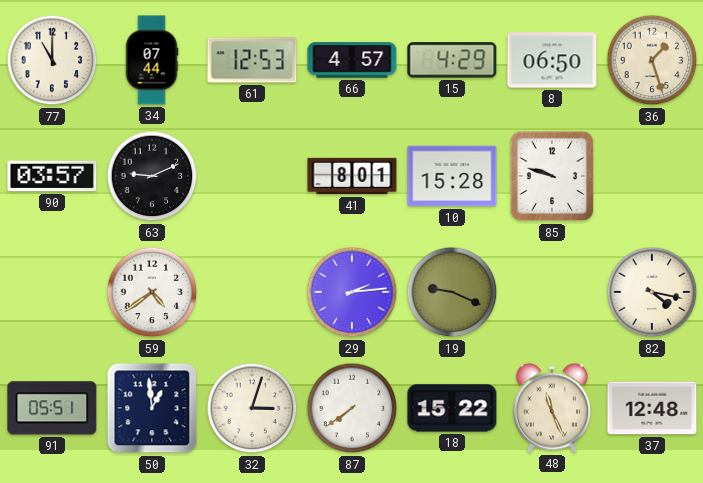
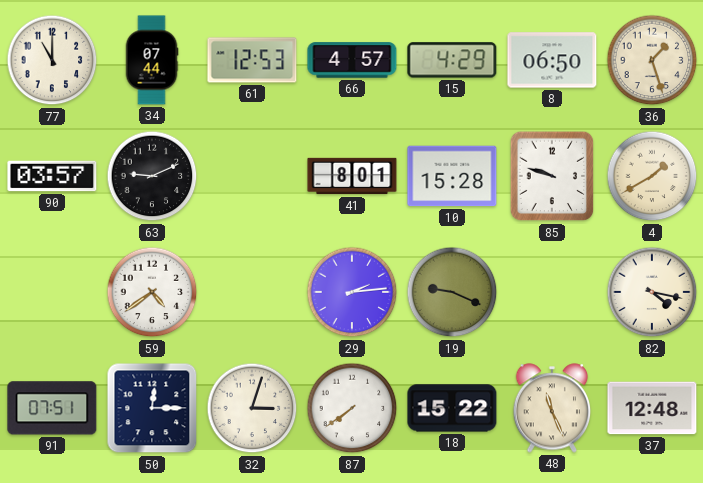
4: none -> 1:40 (652, 176)
91: 05:51 -> 07:51 (52, 408)
50: 12:59 -> 12:15 (152, 408)
